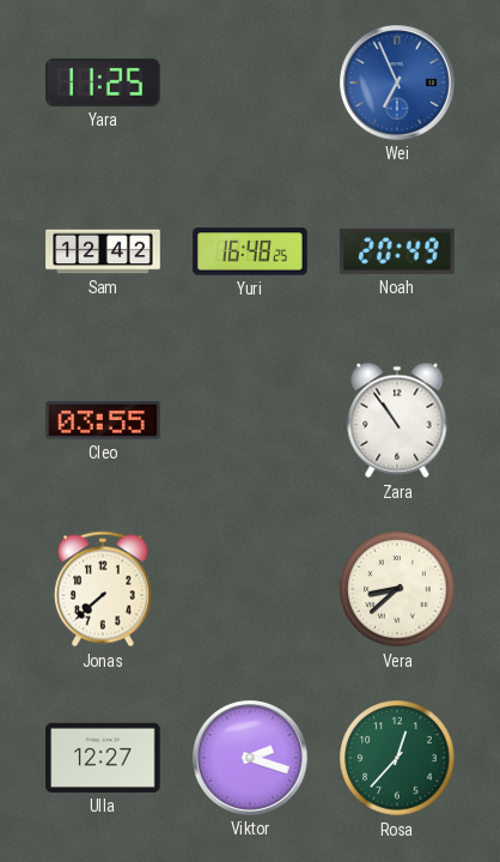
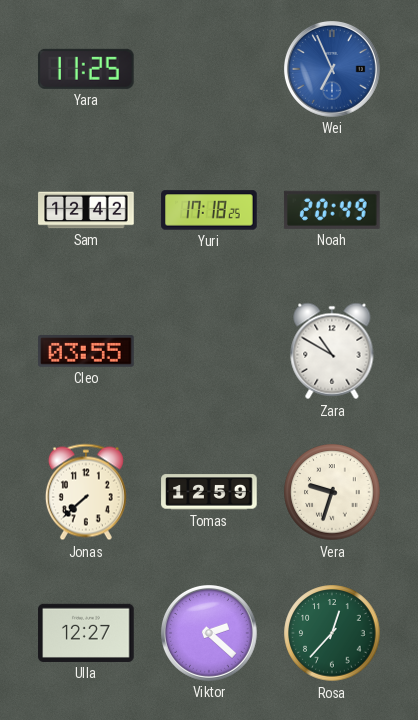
Yuri: 16:48 -> 17:18 (209, 210)
Zara: 10:54 -> 10:50 (332, 351)
Tomas: none -> 12:59 (209, 492)
Vera: 8:38 -> 9:33 (332, 492)
Viktor: 2:18 -> 2:22 (210, 634)
